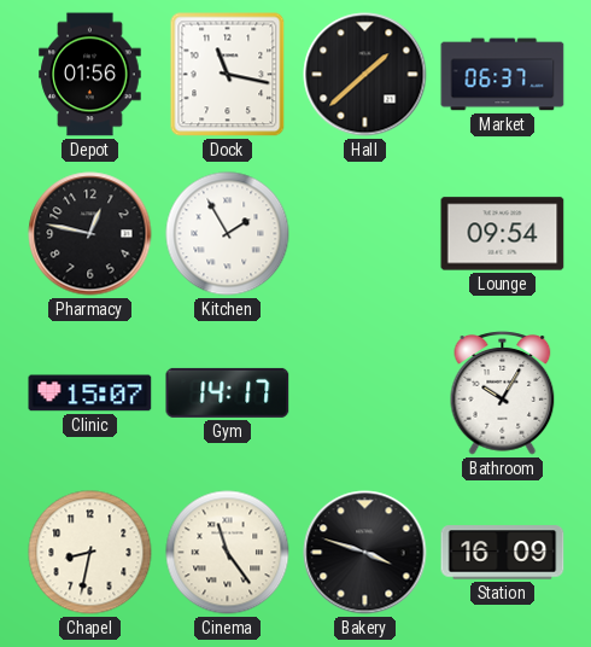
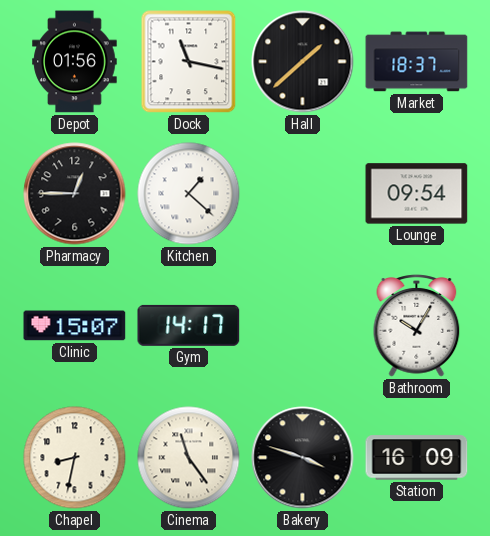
Market: 06:37 -> 18:37 (417, 62)
Pharmacy: 12:47 -> 12:45 (75, 194)
Kitchen: 1:55 -> 1:22 (189, 194)
